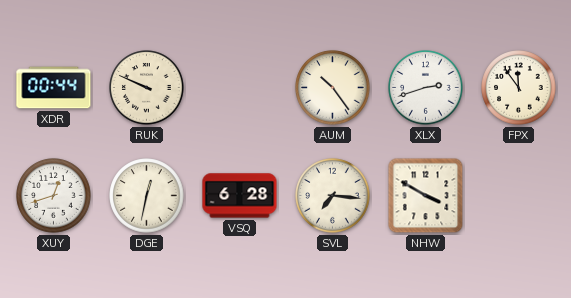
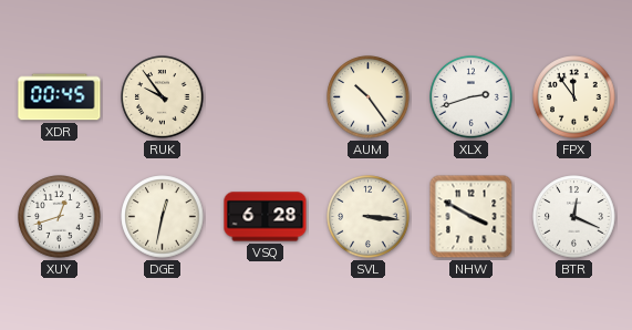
XDR: 00:44 -> 00:45 (60, 97)
RUK: 9:49 -> 9:54 (163, 97)
SVL: 7:16 -> 3:16 (369, 217)
BTR: none -> 12:19 (574, 217)
